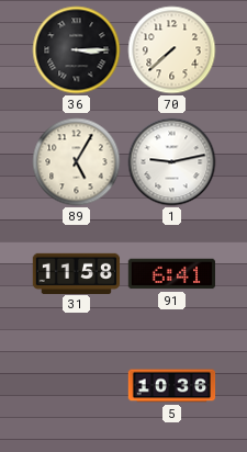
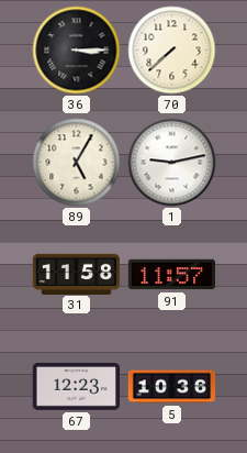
91: 6:41 -> 11:57 (171, 275)
67: none -> 12:23 (77, 387)
